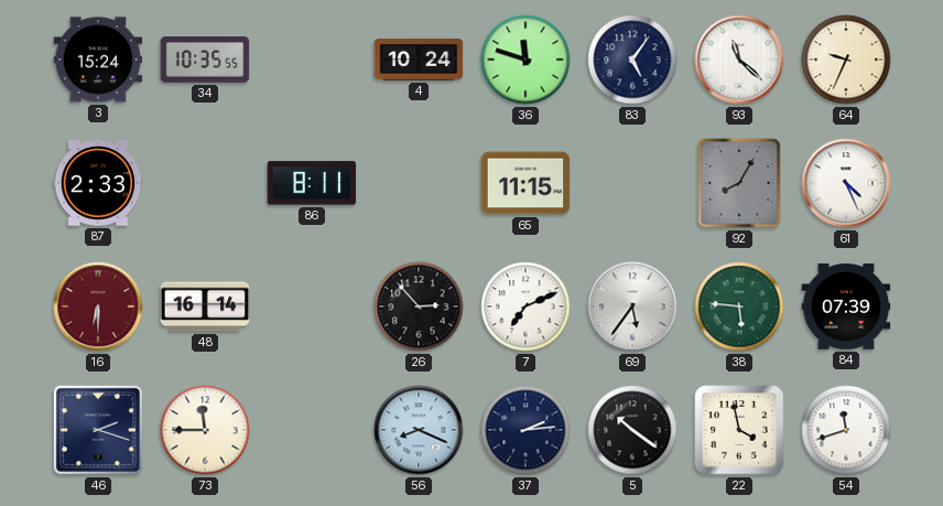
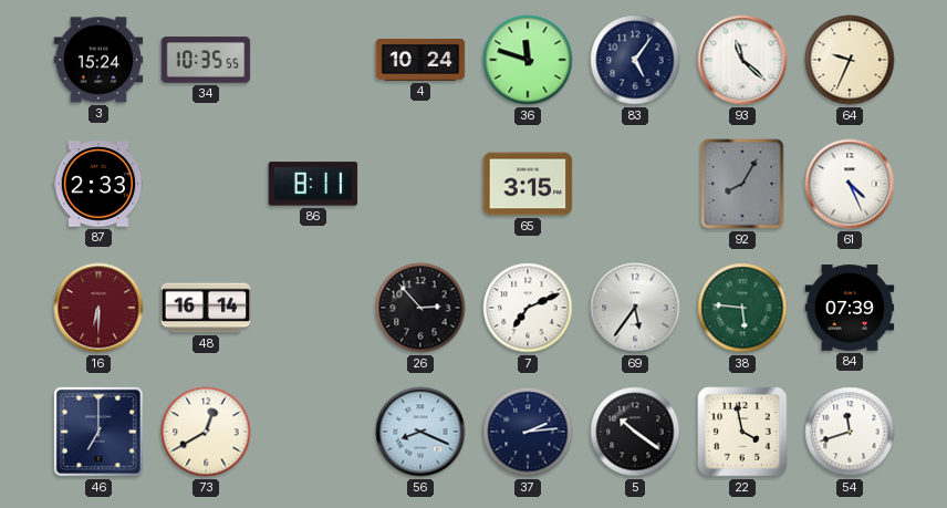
65: 11:15 -> 3:15 (528, 184)
46: 2:18 -> 7:00 (98, 432)
73: 11:45 -> 12:40 (206, 432)
